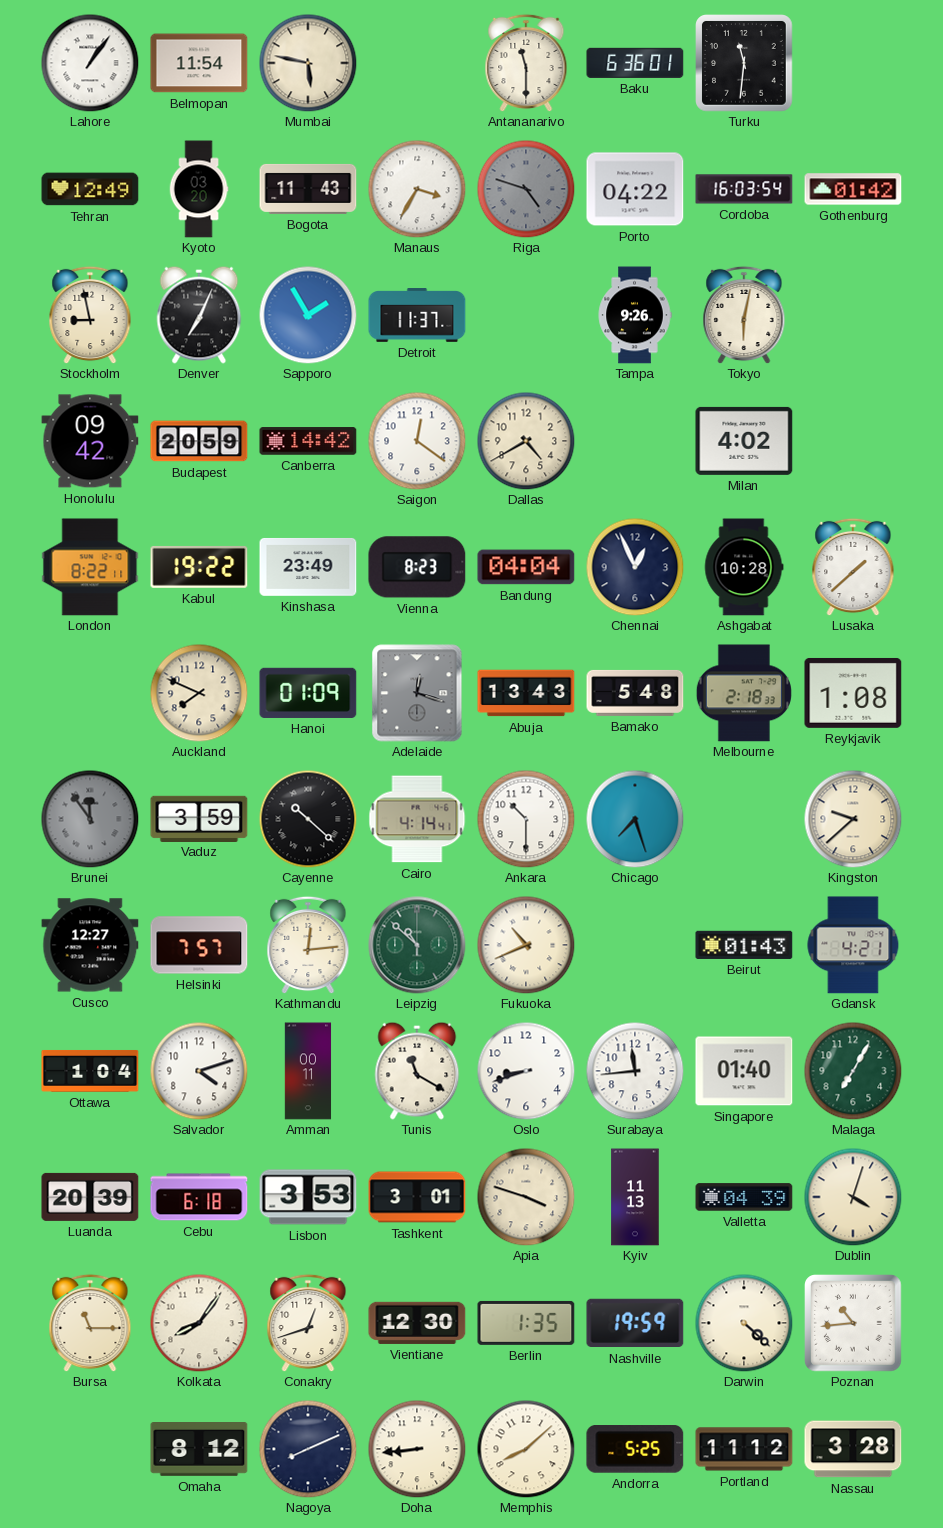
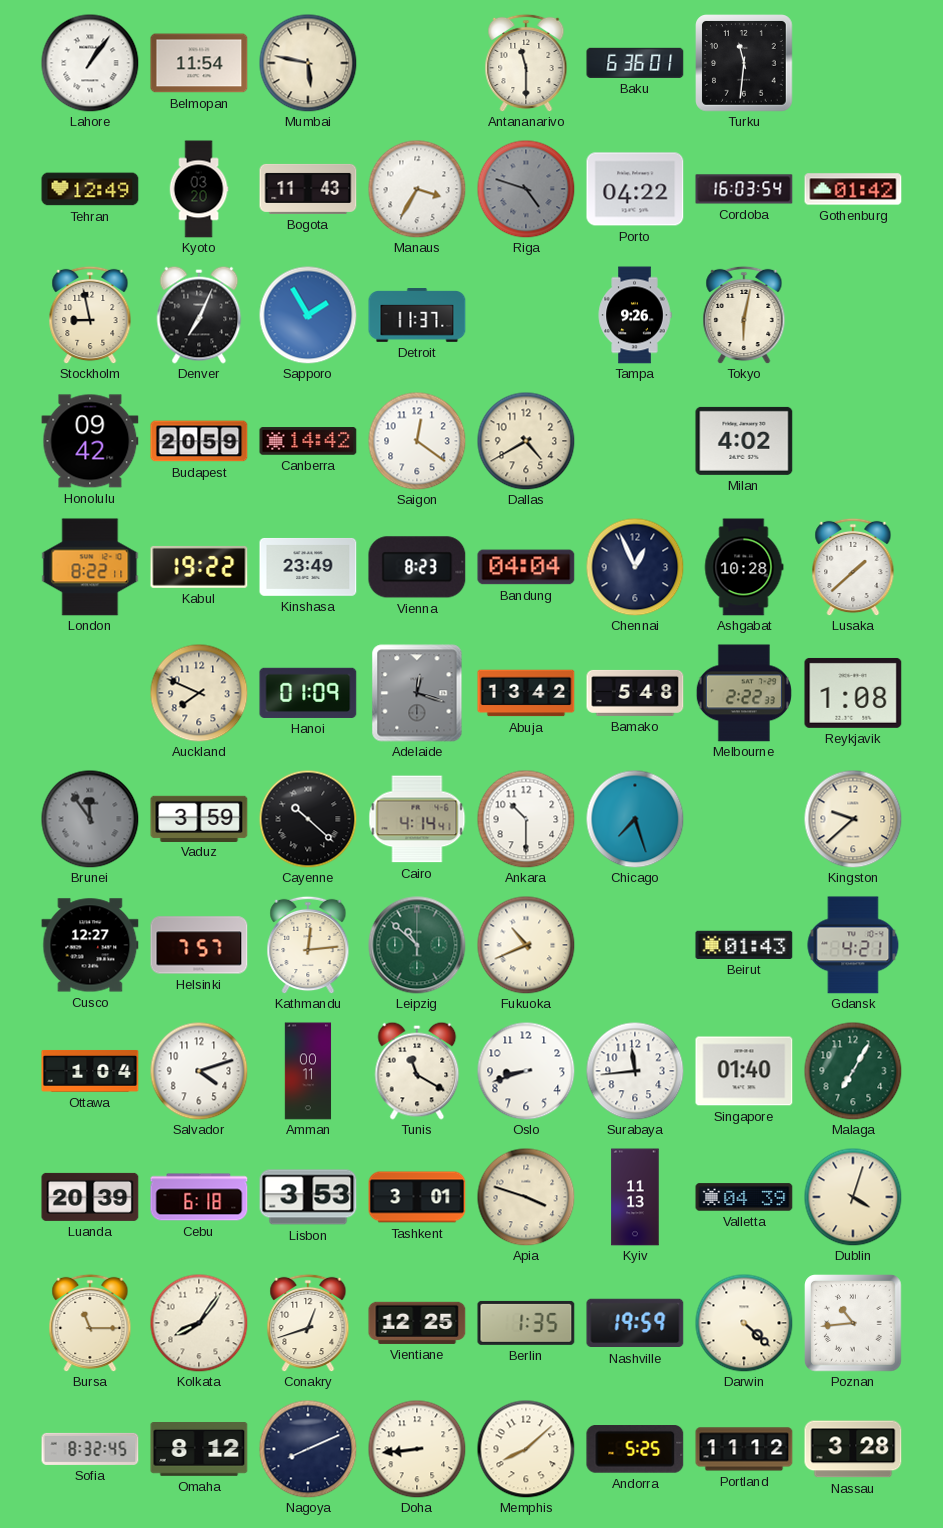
Abuja: 13:43 -> 13:42 (526, 693)
Melbourne: 2:18 -> 2:22 (744, 693)
Vientiane: 12:30 -> 12:25 (417, 1323)
Sofia: none -> 8:32 (90, 1449)
